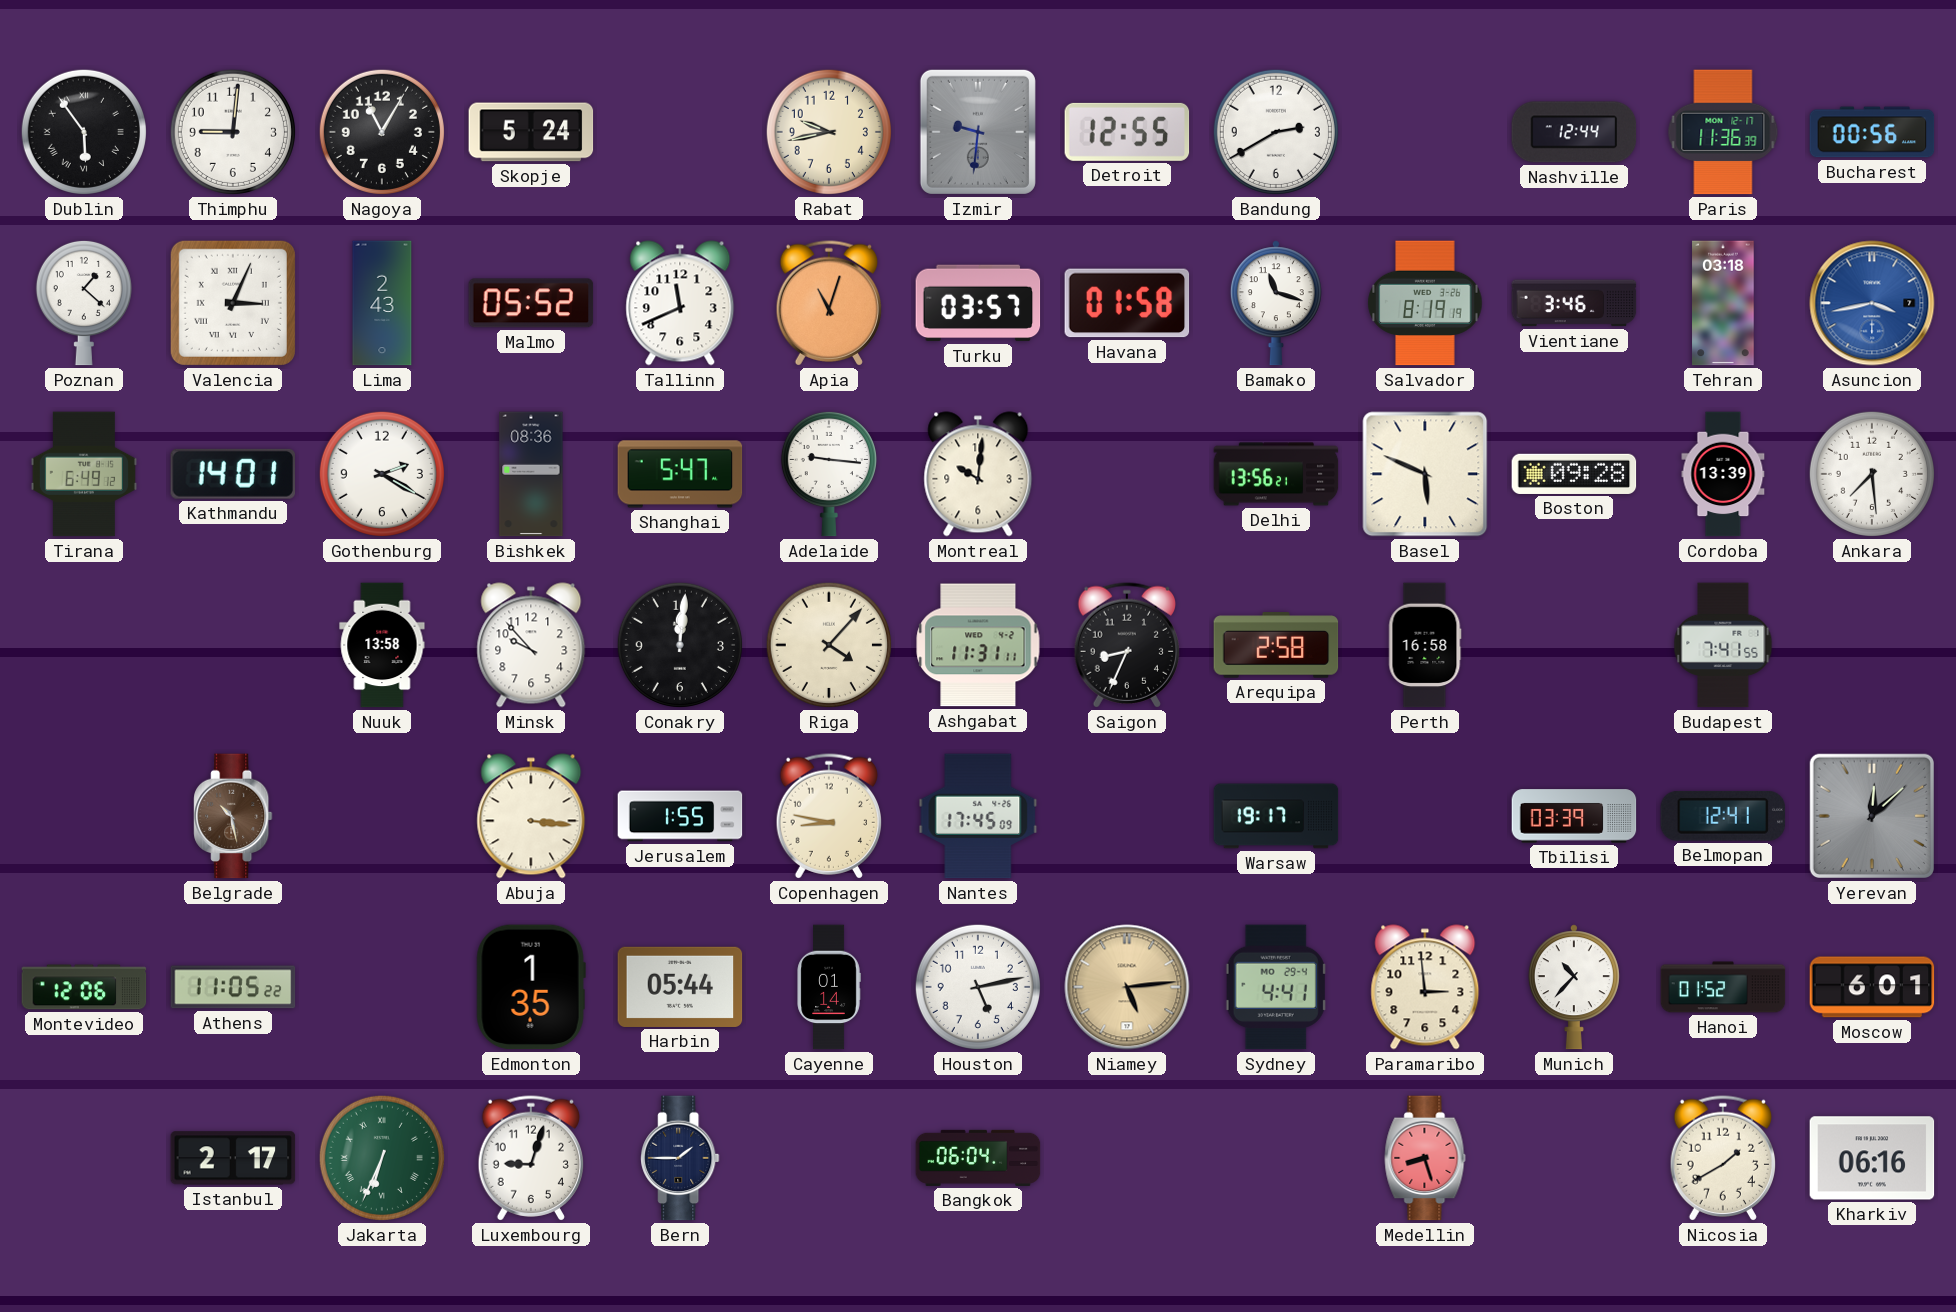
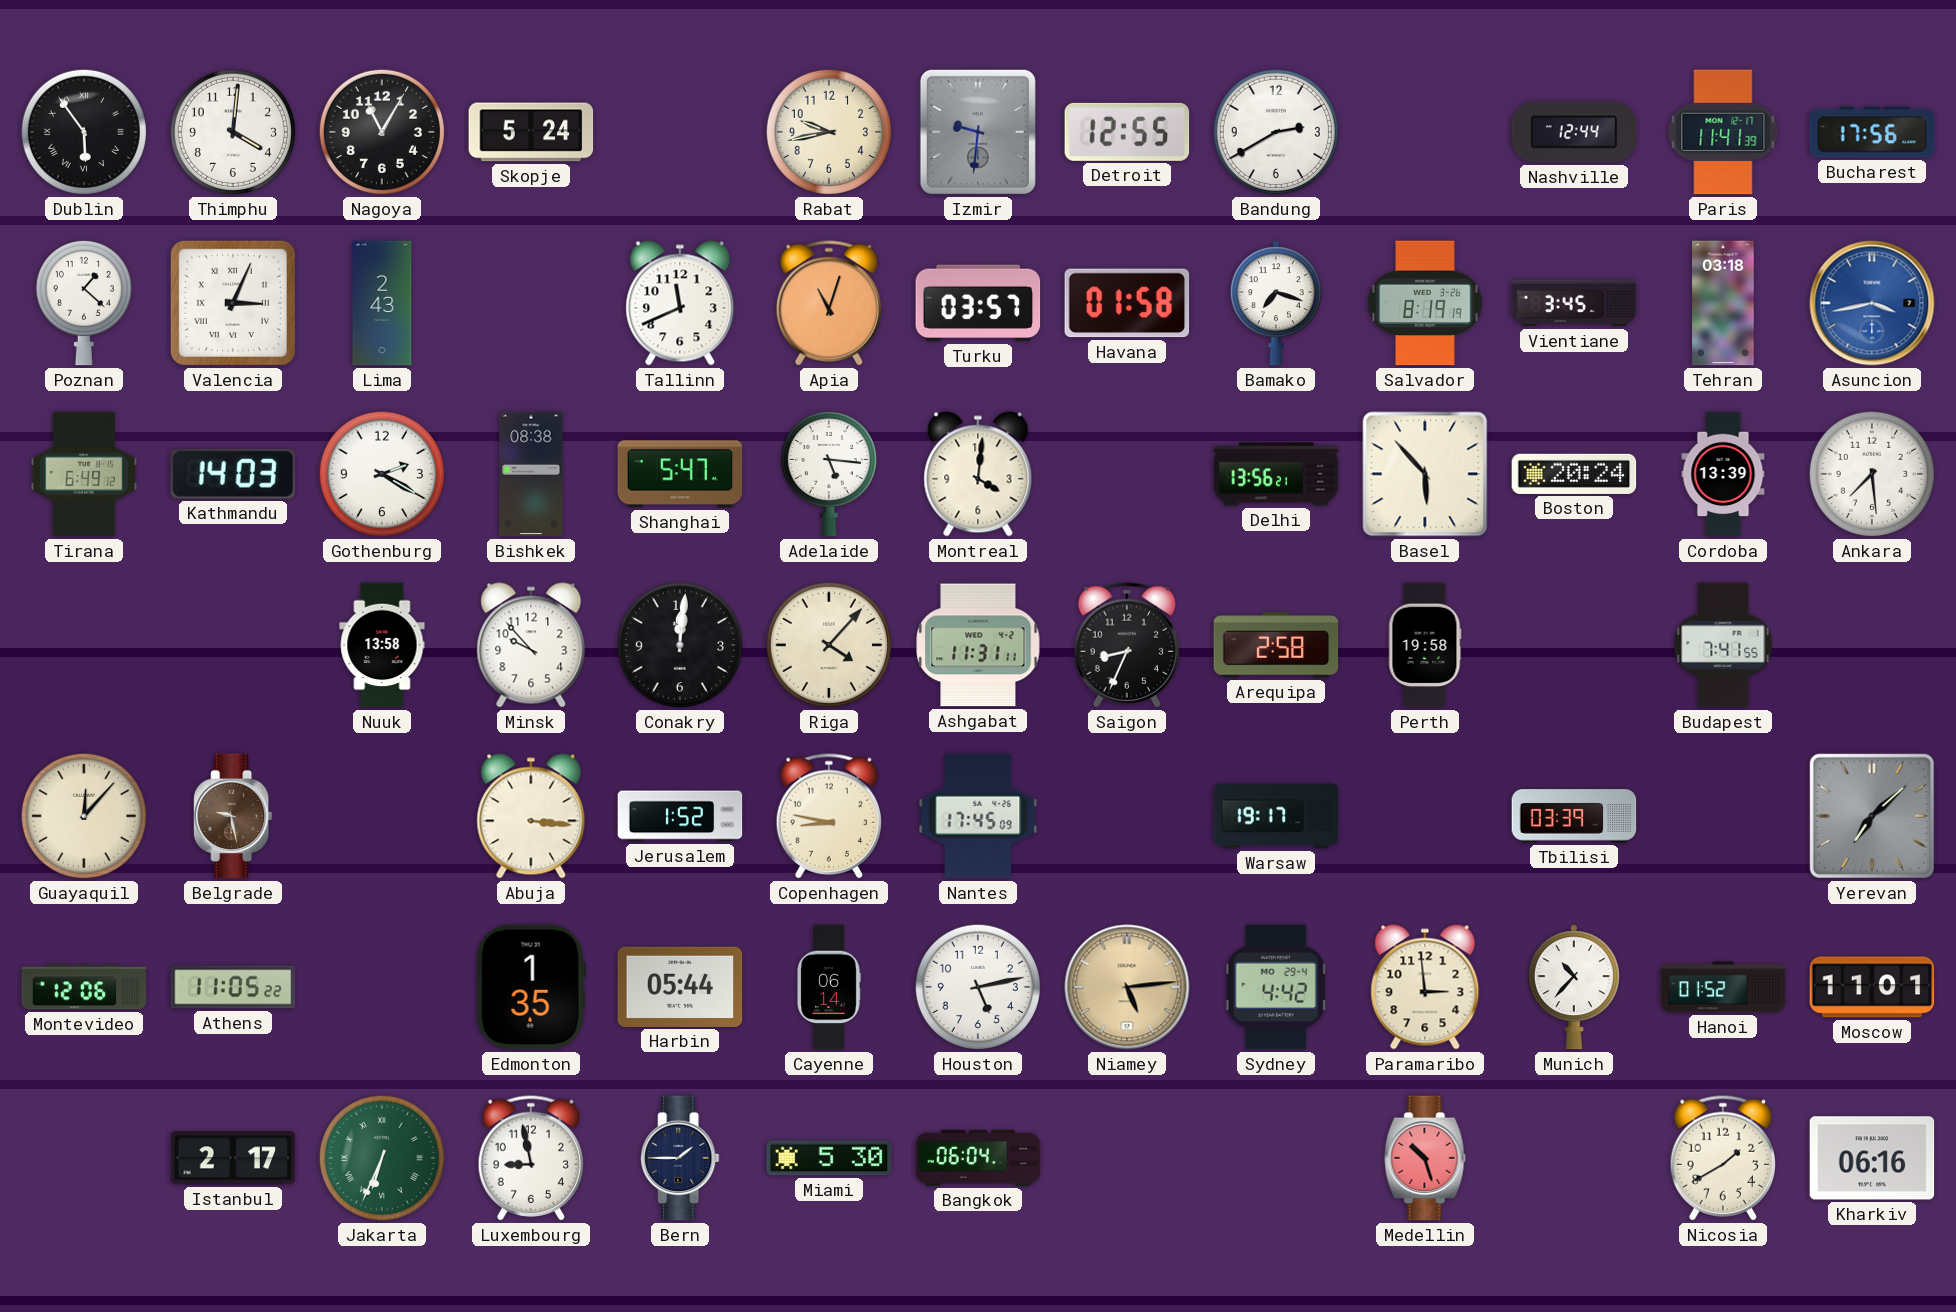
Thimphu: 9:01 -> 4:01 (233, 132)
Paris: 11:36 -> 11:41 (1723, 132)
Bucharest: 00:56 -> 17:56 (1872, 132)
Malmo: 05:52 -> none (531, 303)
Bamako: 11:18 -> 7:18 (1276, 303)
Vientiane: 3:46 -> 3:45 (1574, 303)
Kathmandu: 14:01 -> 14:03 (232, 474)
Bishkek: 08:36 -> 08:38 (531, 474)
Adelaide: 9:16 -> 5:16 (829, 474)
Montreal: 10:01 -> 4:01 (978, 474)
Basel: 5:49 -> 5:53 (1425, 474)
Boston: 09:28 -> 20:24 (1574, 474)
Perth: 16:58 -> 19:58 (1425, 645)
Guayaquil: none -> 12:07 (84, 816)
Belgrade: 10:28 -> 9:28 (233, 816)
Jerusalem: 1:55 -> 1:52 (680, 816)
Belmopan: 12:41 -> none (1723, 816)
Yerevan: 12:08 -> 7:08 (1872, 816)
Cayenne: 01:14 -> 06:14 (829, 987)
Sydney: 4:41 -> 4:42 (1276, 987)
Moscow: 6:01 -> 11:01 (1872, 987)
Luxembourg: 9:03 -> 8:58 (531, 1158)
Miami: none -> 5:30 (829, 1158)
Medellin: 8:27 -> 10:27 (1425, 1158)
